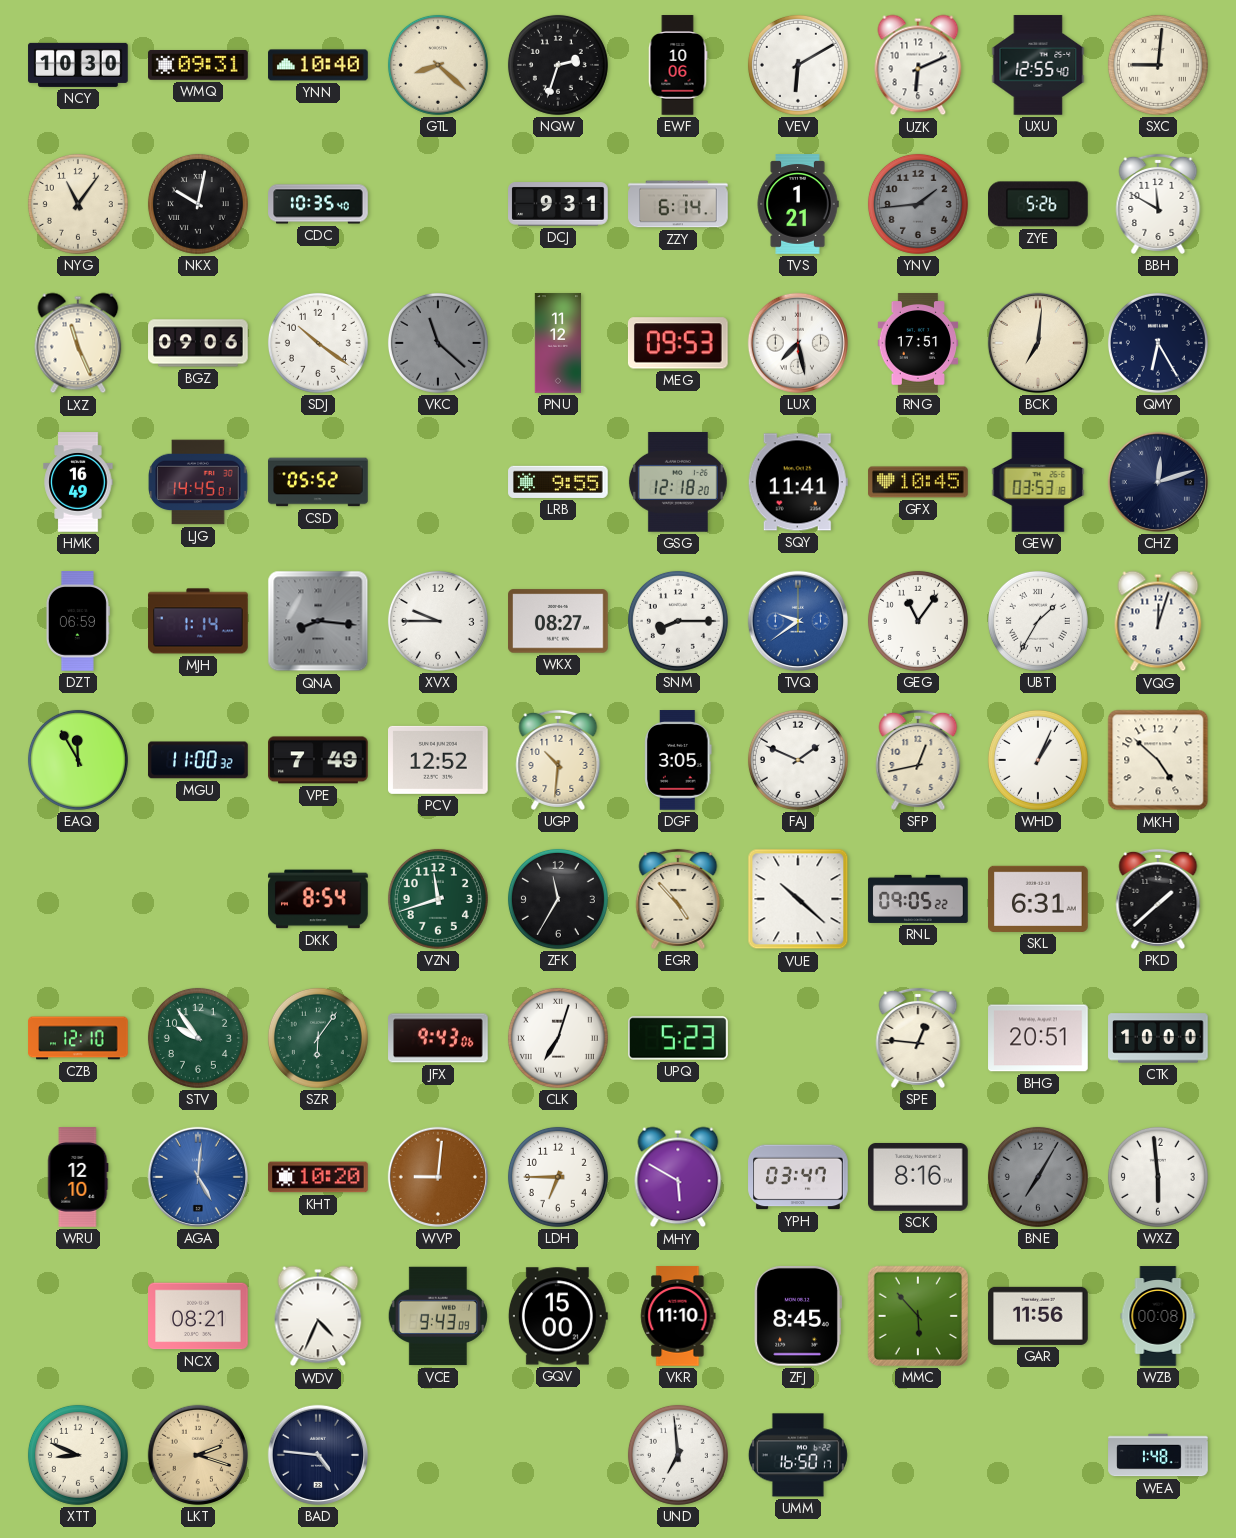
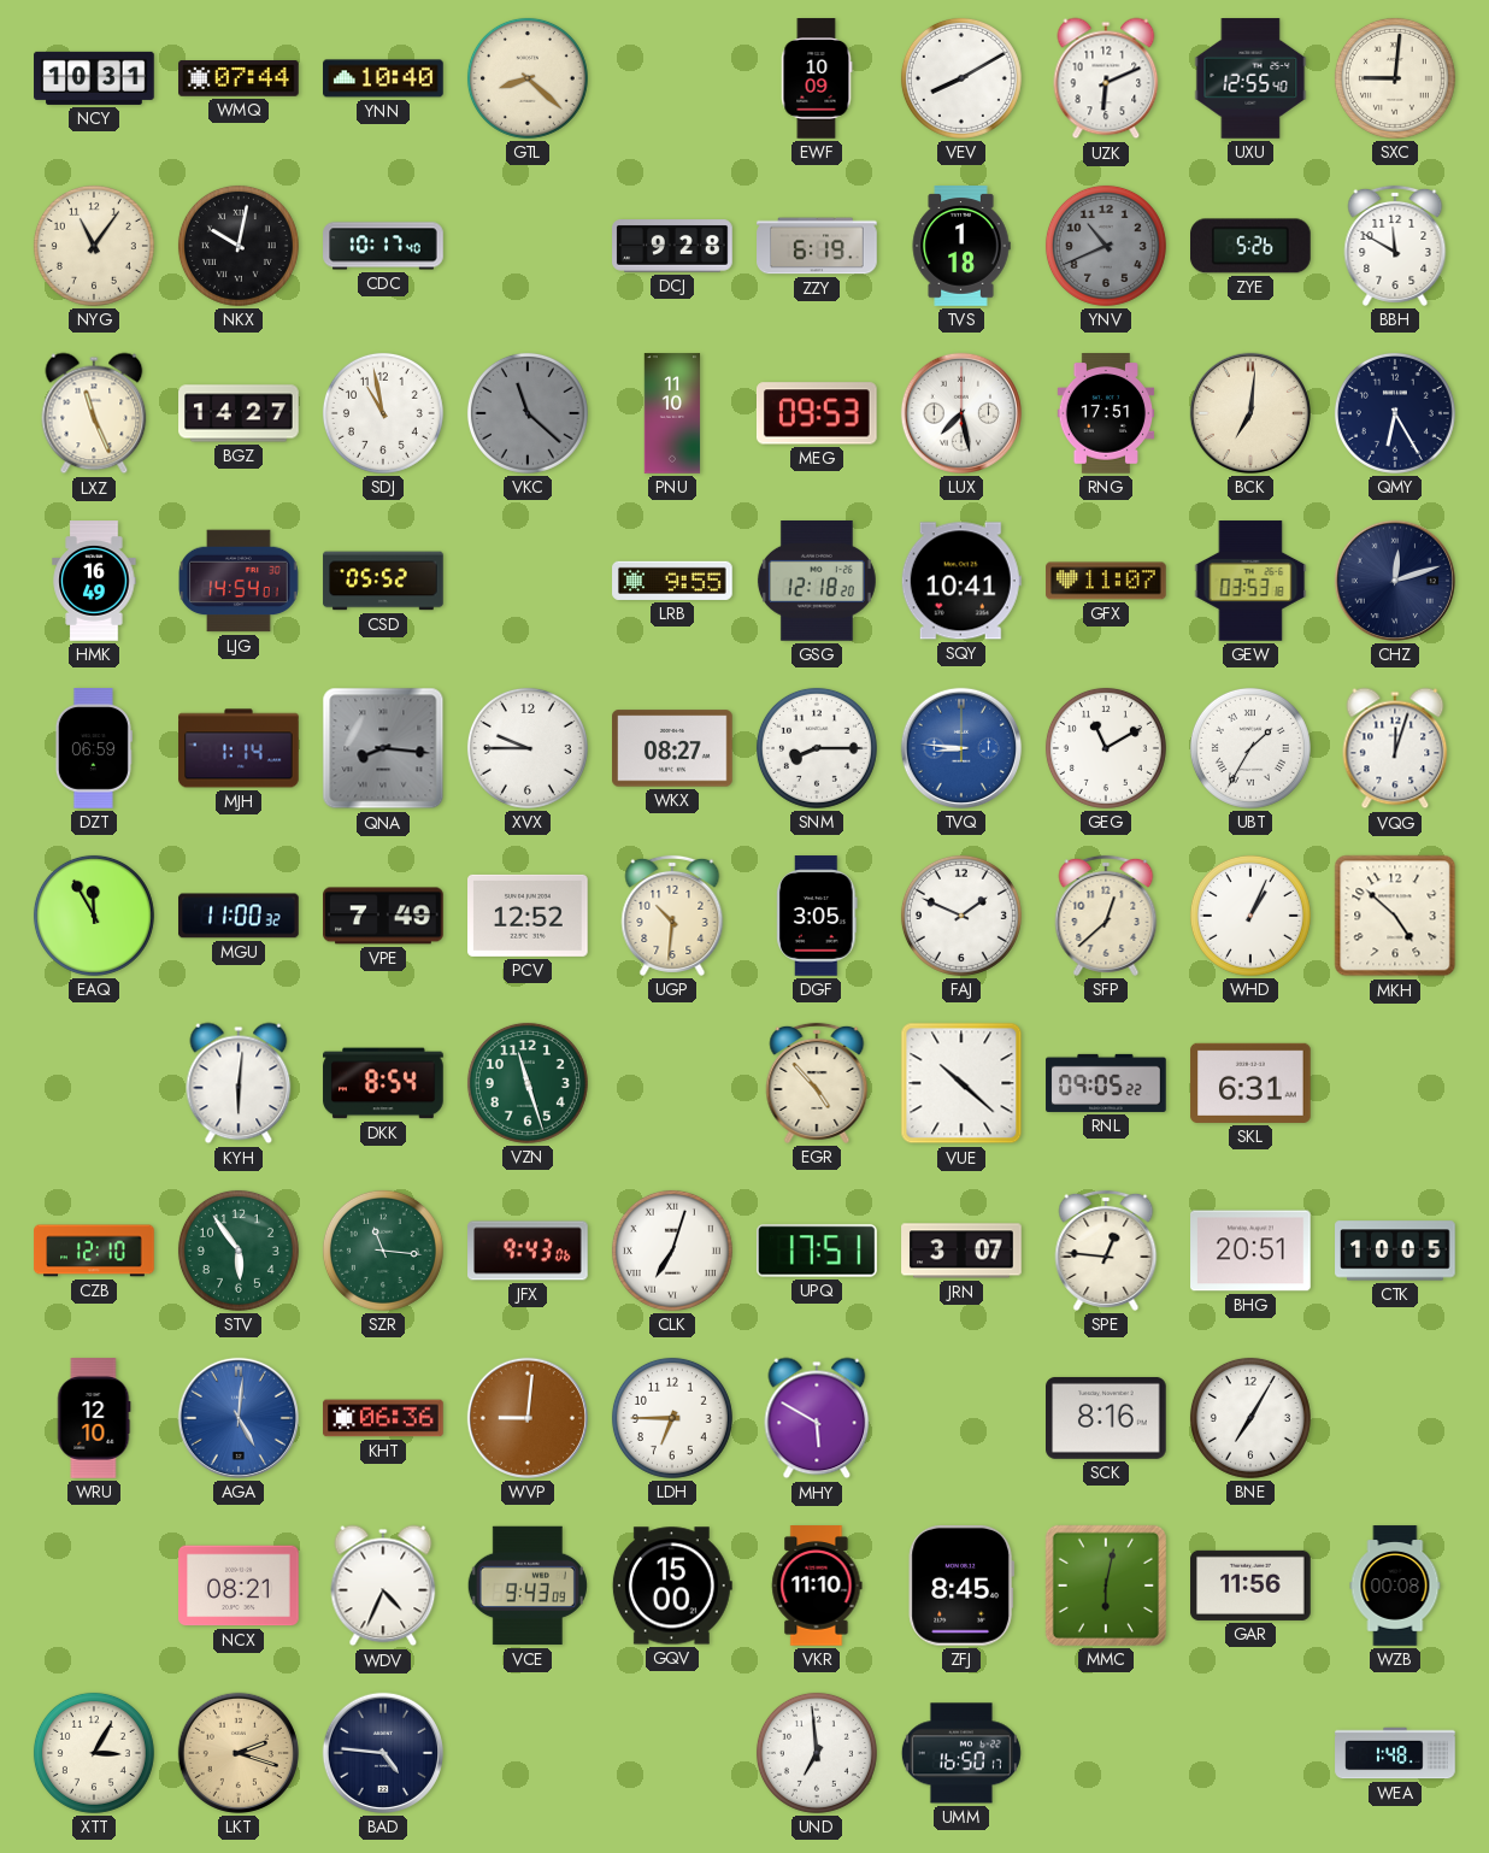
NCY: 10:30 -> 10:31 (94, 78)
WMQ: 09:31 -> 07:44 (239, 80)
NQW: 2:33 -> none (558, 65)
EWF: 10:06 -> 10:09 (817, 78)
VEV: 6:10 -> 8:10 (961, 78)
CDC: 10:35 -> 10:17 (383, 246)
DCJ: 9:31 -> 9:28 (672, 246)
ZZY: 6:14 -> 6:19 (817, 246)
TVS: 1:21 -> 1:18 (961, 246)
YNV: 1:44 -> 10:41 (1106, 246)
BGZ: 09:06 -> 14:27 (239, 413)
SDJ: 10:21 -> 10:58 (383, 413)
PNU: 11:12 -> 11:10 (672, 413)
LJG: 14:45 -> 14:54 (239, 581)
SQY: 11:41 -> 10:41 (961, 581)
GFX: 10:45 -> 11:07 (1106, 581)
TVQ: 9:39 -> 8:46 (961, 748)
GEG: 11:06 -> 11:10 (1106, 748)
SFP: 12:43 -> 12:38 (1106, 916)
KYH: none -> 6:01 (239, 1083)
VZN: 11:42 -> 11:27 (528, 1083)
ZFK: 11:35 -> none (558, 899)
PKD: 1:38 -> none (1158, 899)
STV: 9:54 -> 5:54 (239, 1251)
SZR: 6:06 -> 11:16 (383, 1251)
UPQ: 5:23 -> 17:51 (817, 1251)
JRN: none -> 3:07 (961, 1251)
CTK: 10:00 -> 10:05 (1395, 1251)
KHT: 10:20 -> 06:36 (383, 1418)
YPH: 03:47 -> none (798, 1177)
BNE dial: grey -> white (1250, 1418)
WXZ: 5:59 -> none (1158, 1177)
MMC: 5:53 -> 6:02 (1106, 1586)
XTT: 8:49 -> 3:05 (94, 1753)
